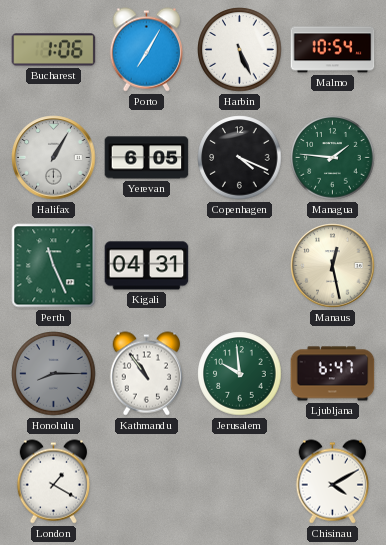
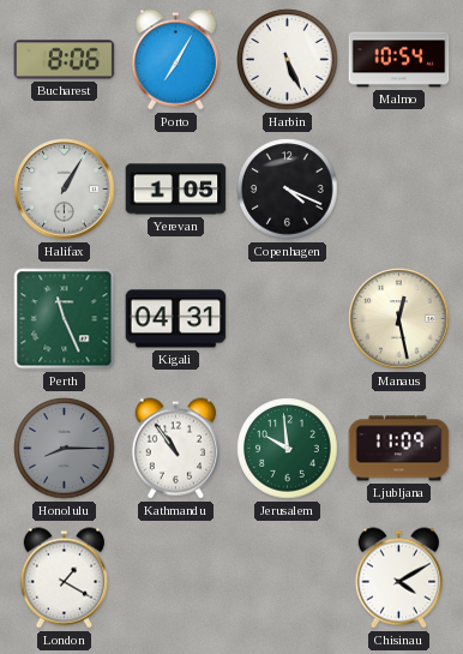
Bucharest: 1:06 -> 8:06 (65, 60)
Yerevan: 6:05 -> 1:05 (176, 190)
Managua: 1:46 -> none (333, 158)
Ljubljana: 6:47 -> 11:09 (399, 449)
